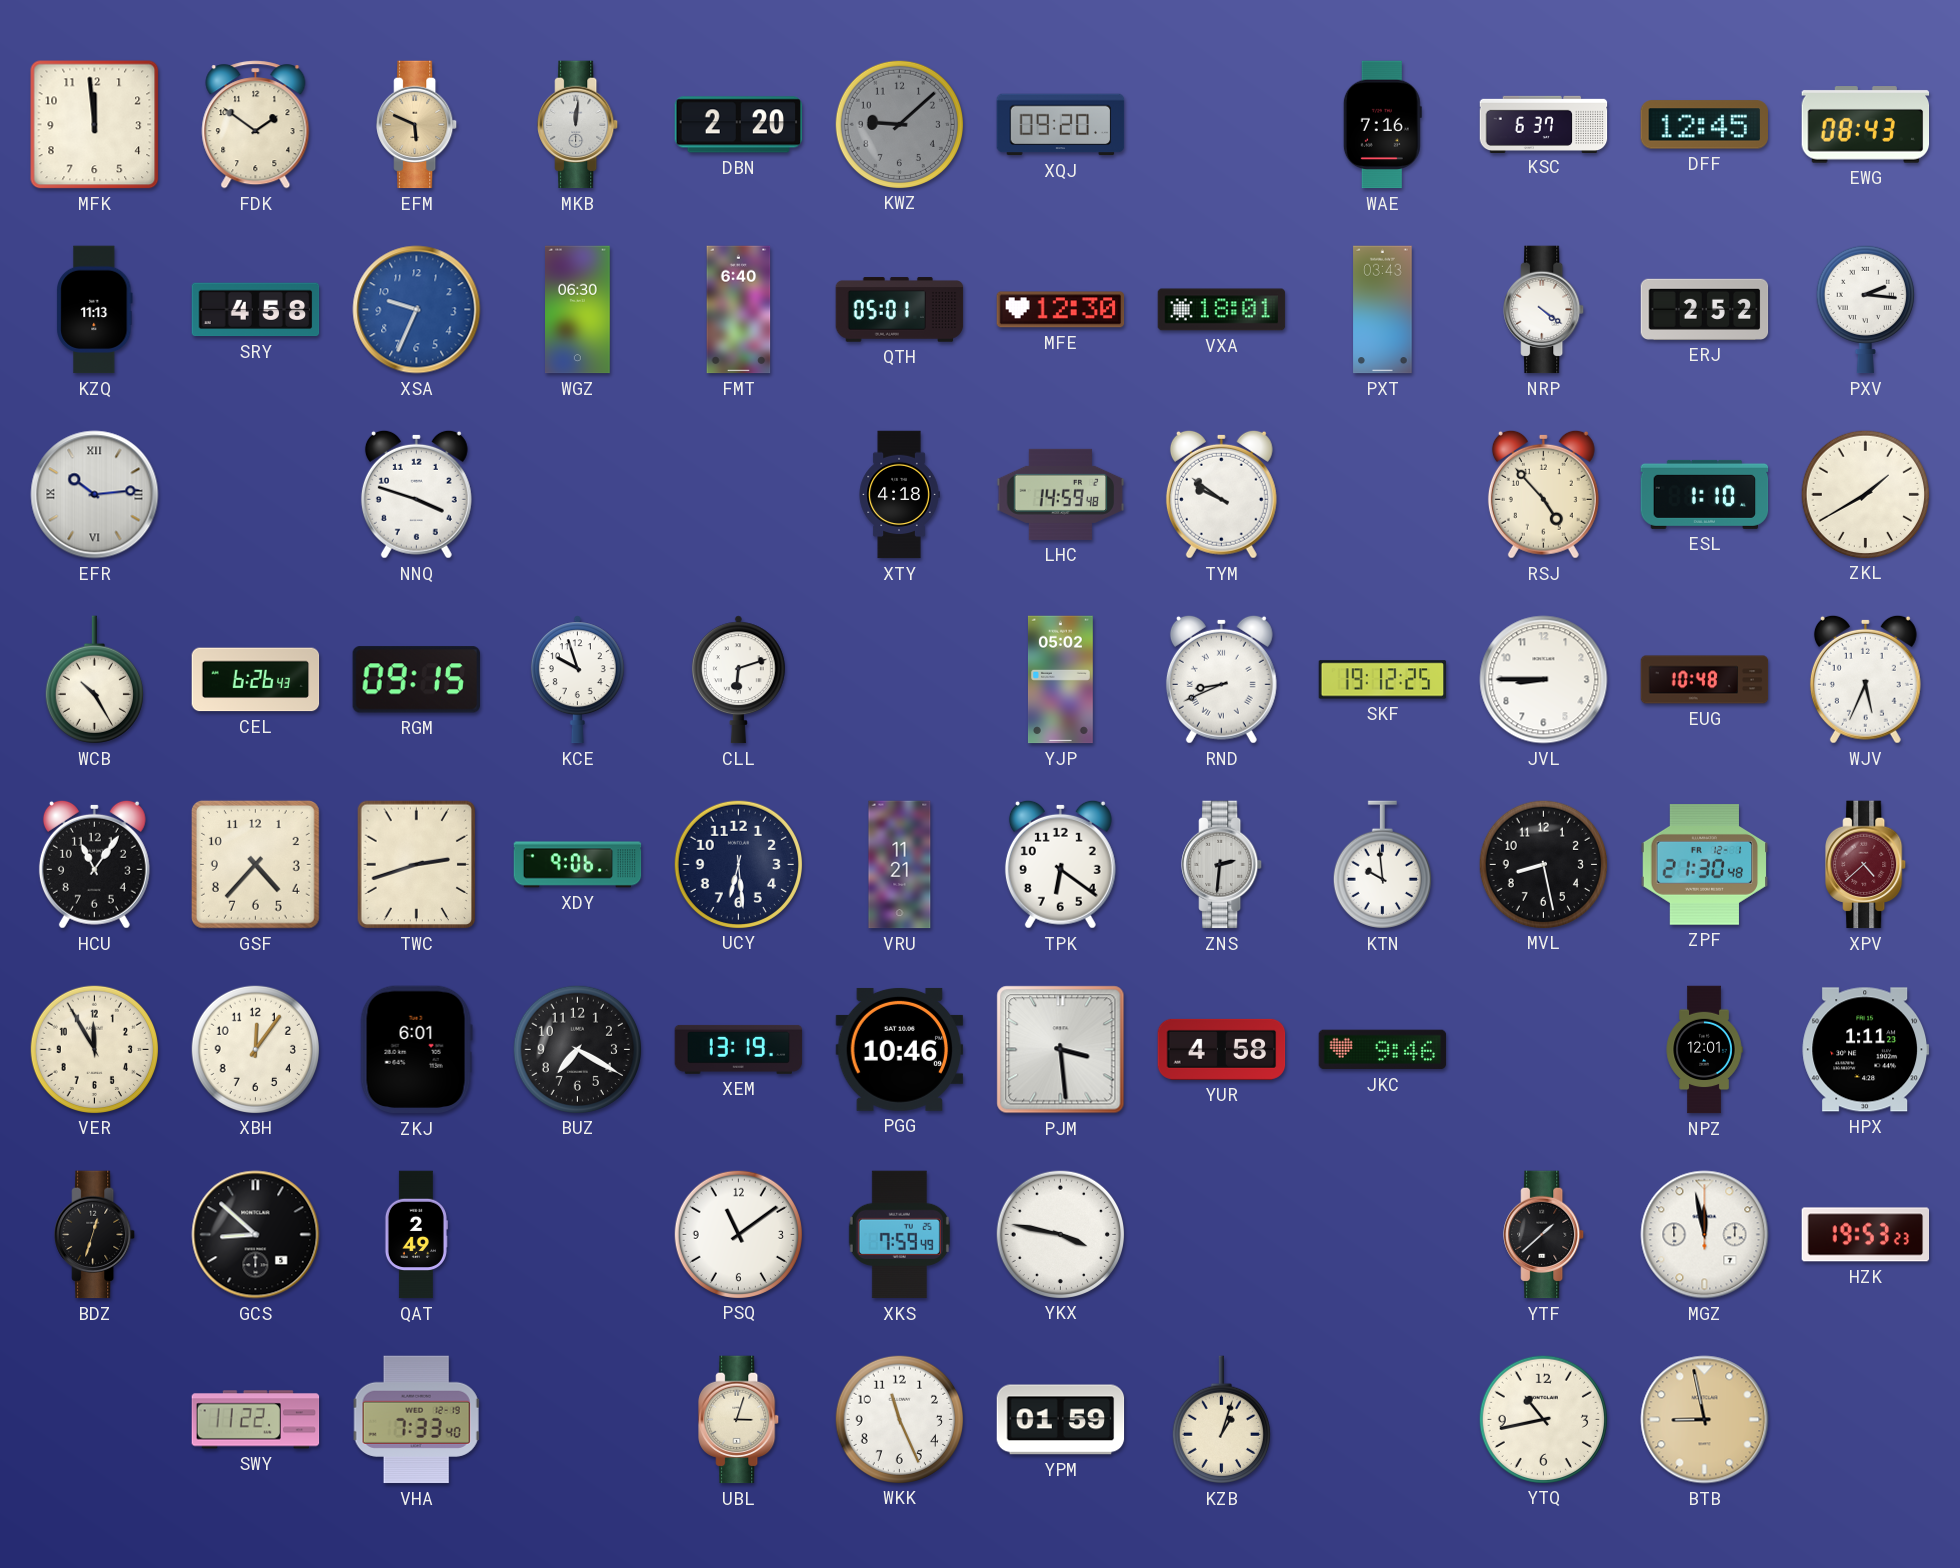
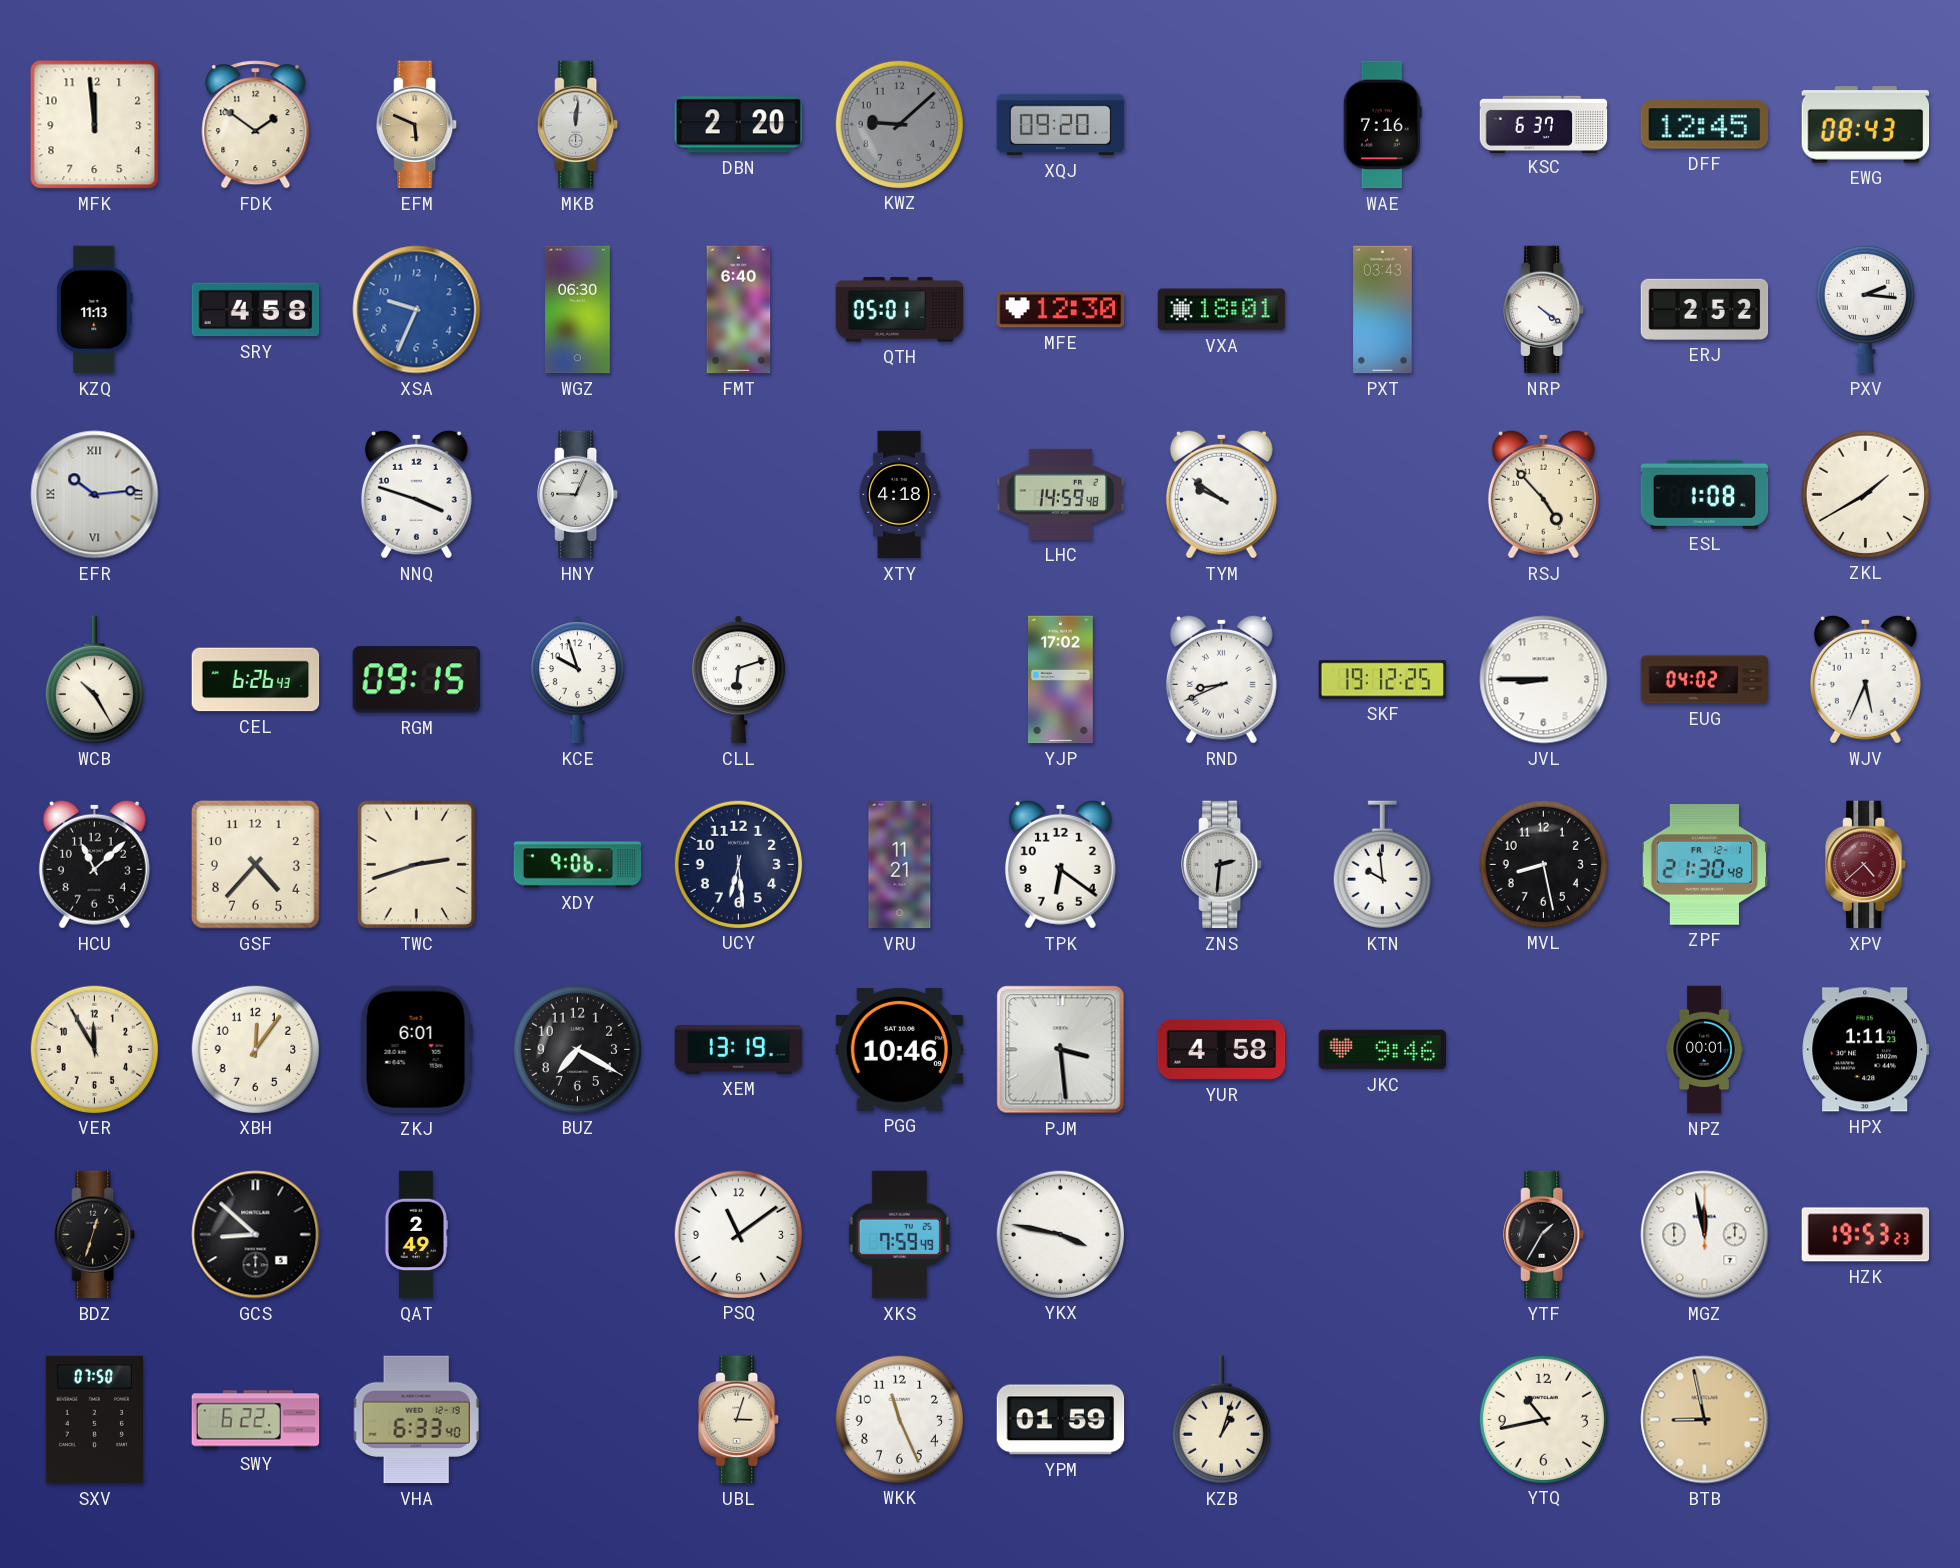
HNY: none -> 9:04 (578, 495)
ESL: 1:10 -> 1:08 (1705, 494)
YJP: 05:02 -> 17:02 (1060, 680)
EUG: 10:48 -> 04:02 (1705, 680)
HCU: 11:06 -> 11:08 (94, 864)
NPZ: 12:01 -> 00:01 (1704, 1050)
YTF: 1:38 -> 1:35 (1544, 1235)
SXV: none -> 07:50 (94, 1420)
SWY: 11:22 -> 6:22 (256, 1420)
VHA: 7:33 -> 6:33 (417, 1420)
